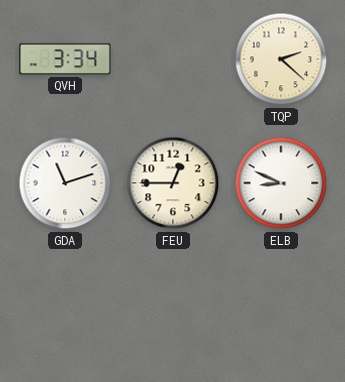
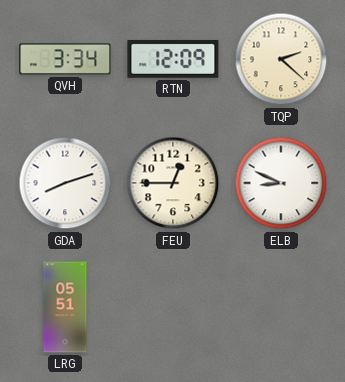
RTN: none -> 12:09 (173, 59)
GDA: 11:12 -> 8:12 (65, 183)
LRG: none -> 05:51 (65, 307)
